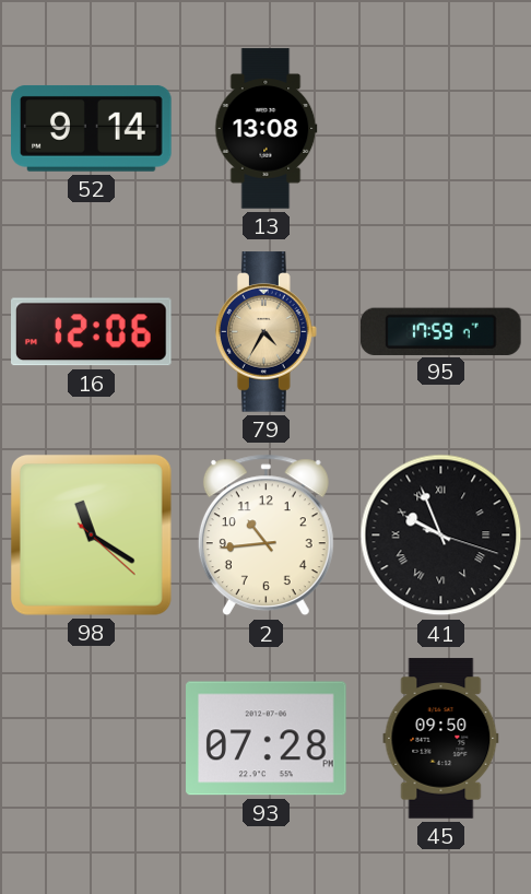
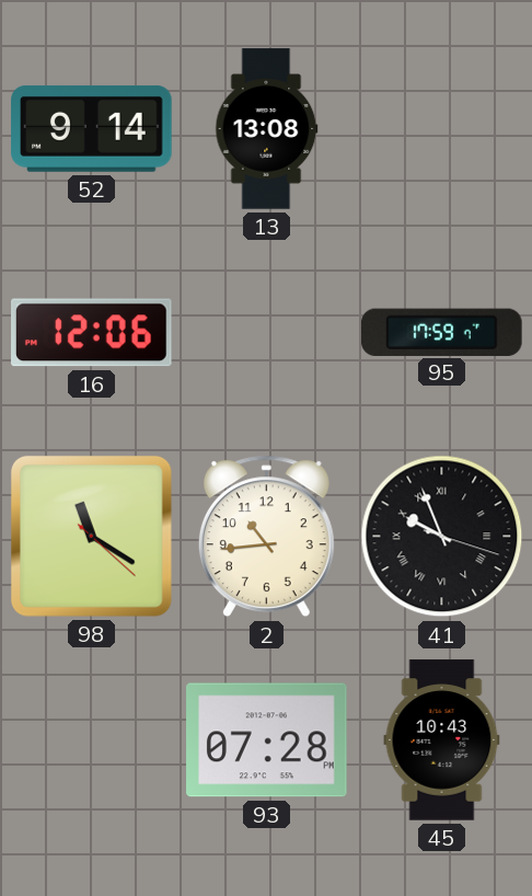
79: 4:35 -> none (265, 332)
45: 09:50 -> 10:43 (442, 740)
